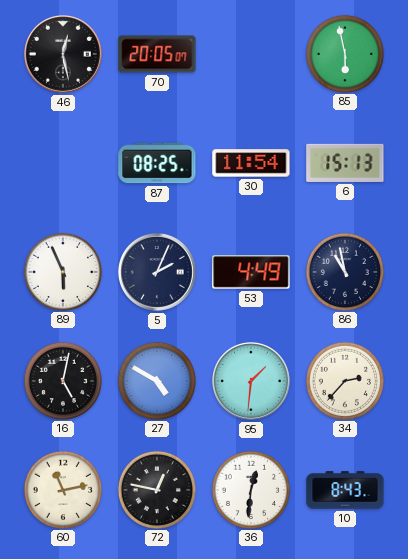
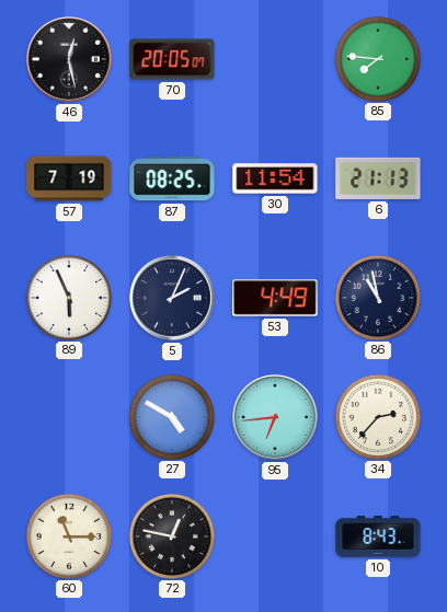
85: 5:58 -> 7:46 (377, 58)
57: none -> 7:19 (69, 178)
6: 15:13 -> 21:13 (378, 178)
16: 5:02 -> none (62, 380)
95: 1:31 -> 6:44 (275, 417)
60: 11:13 -> 11:15 (68, 535)
36: 12:31 -> none (250, 489)
